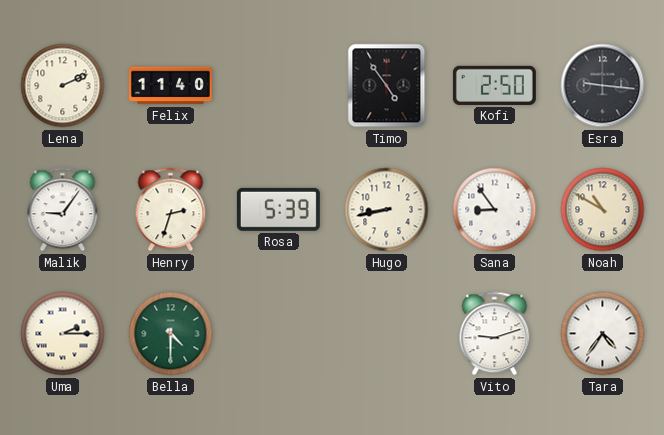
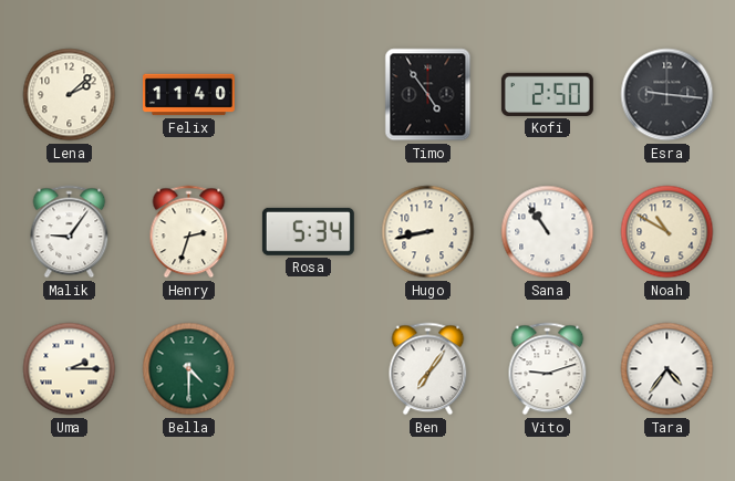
Lena: 2:11 -> 2:08 (70, 95)
Rosa: 5:39 -> 5:34 (308, 231)
Sana: 8:54 -> 10:54 (548, 232)
Ben: none -> 7:06 (428, 369)
